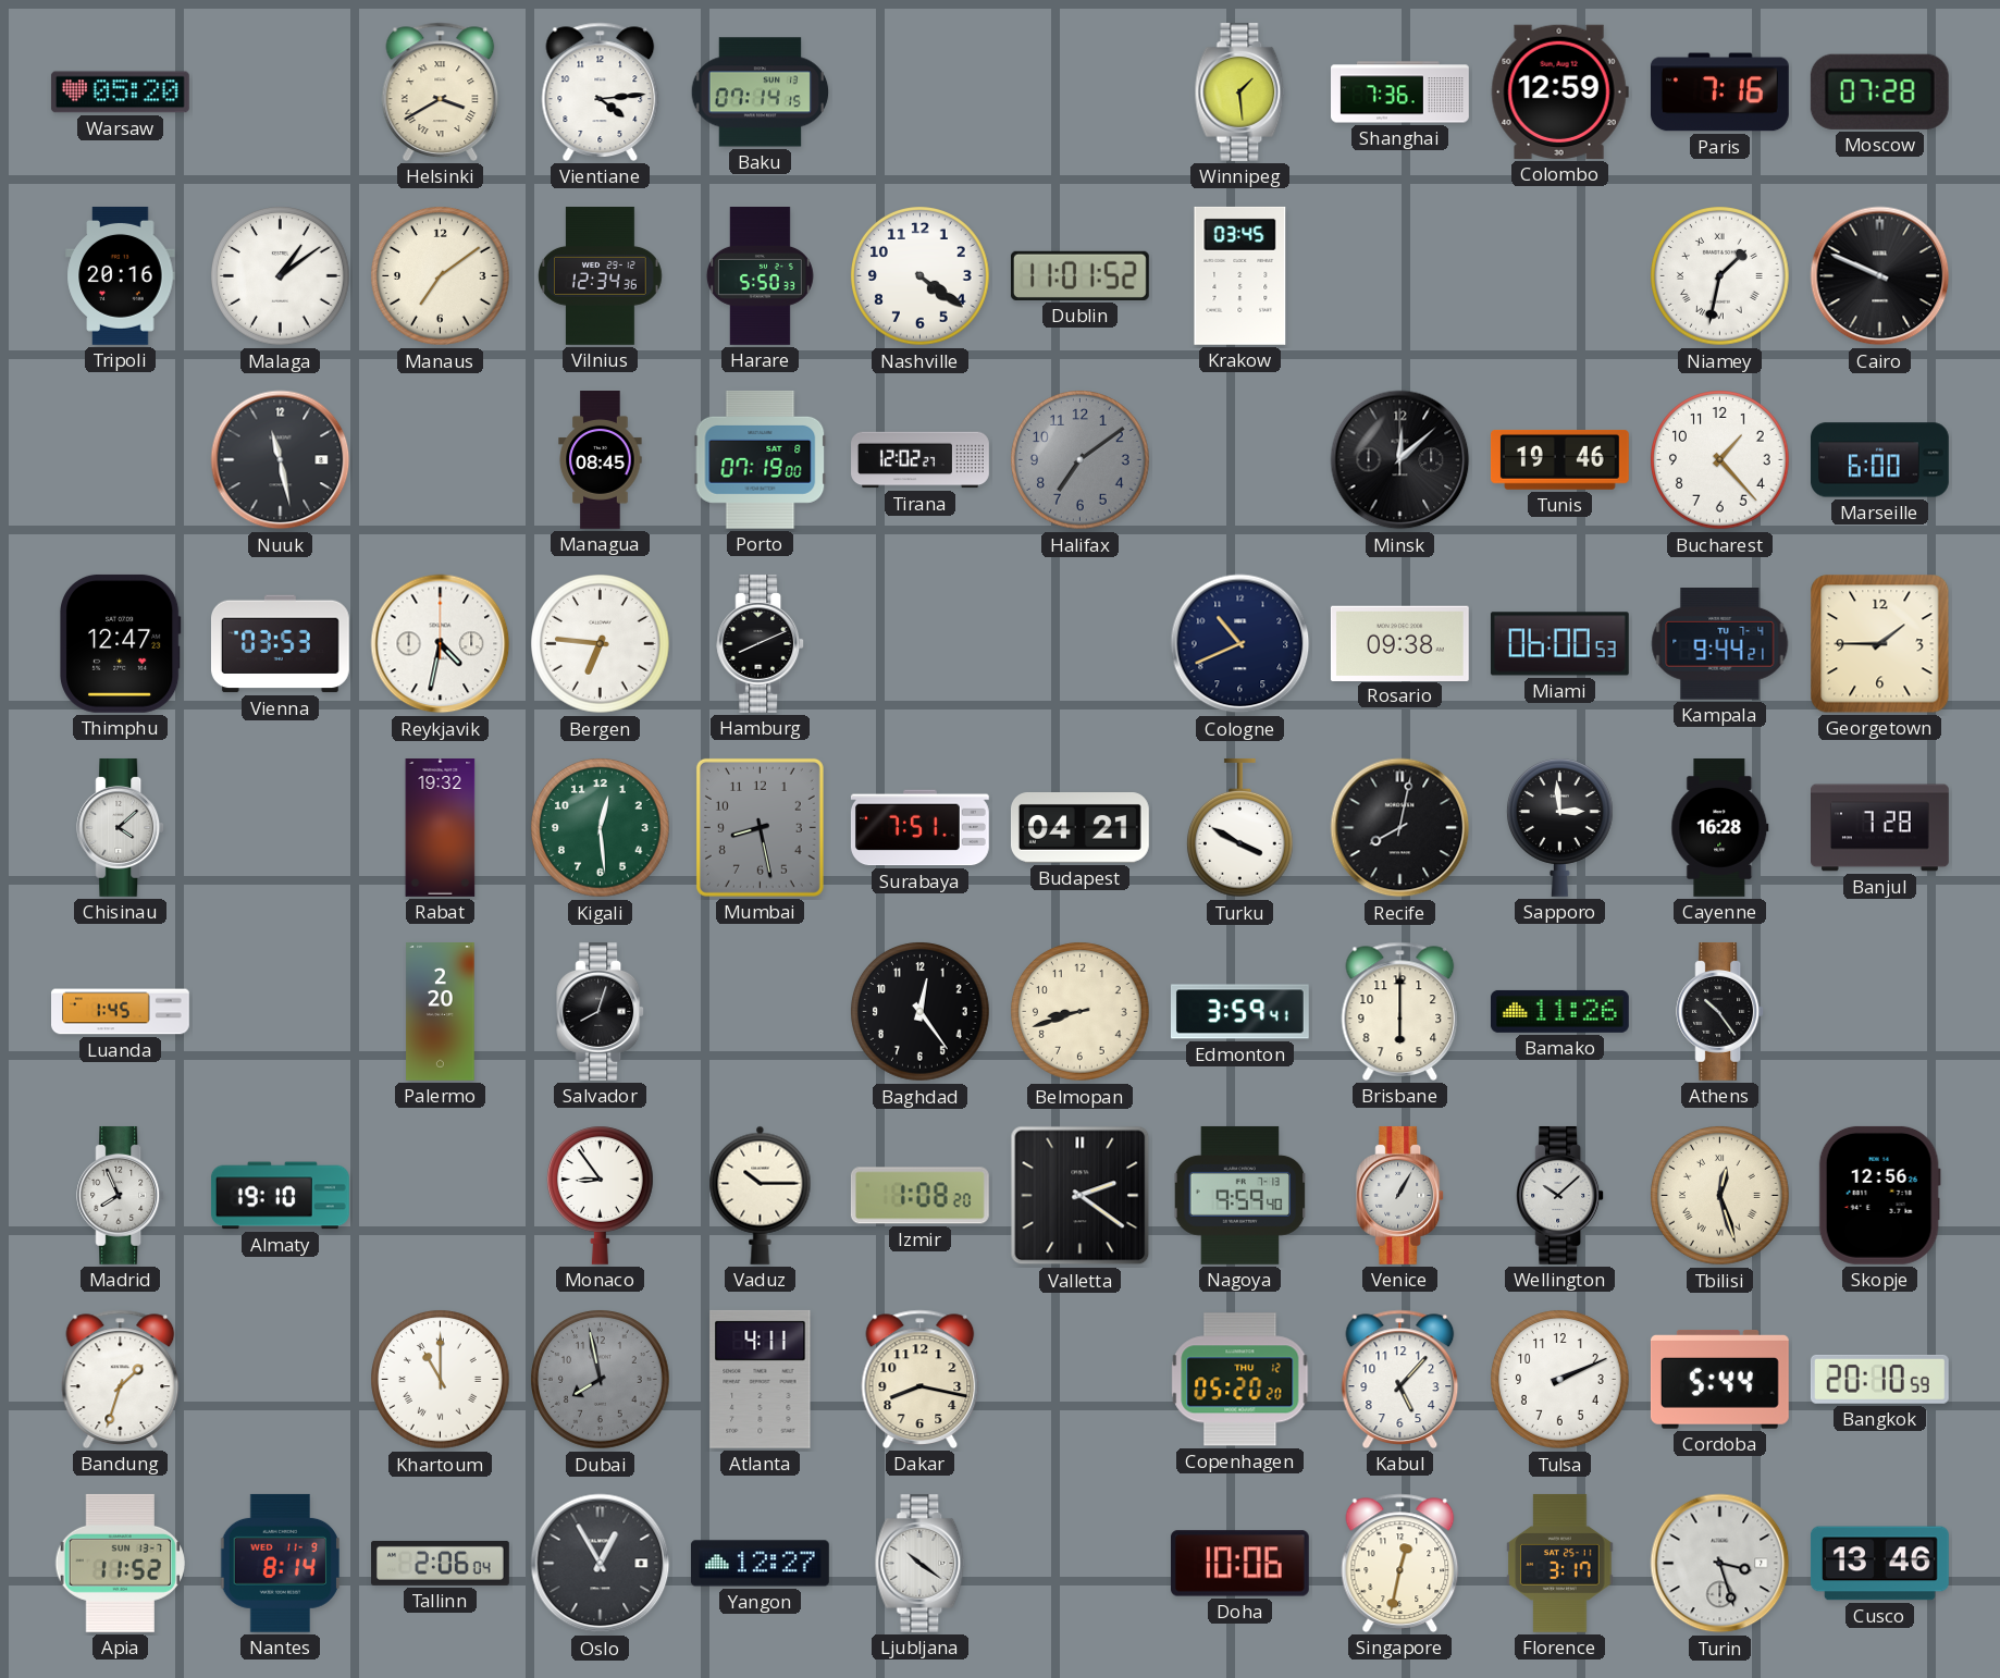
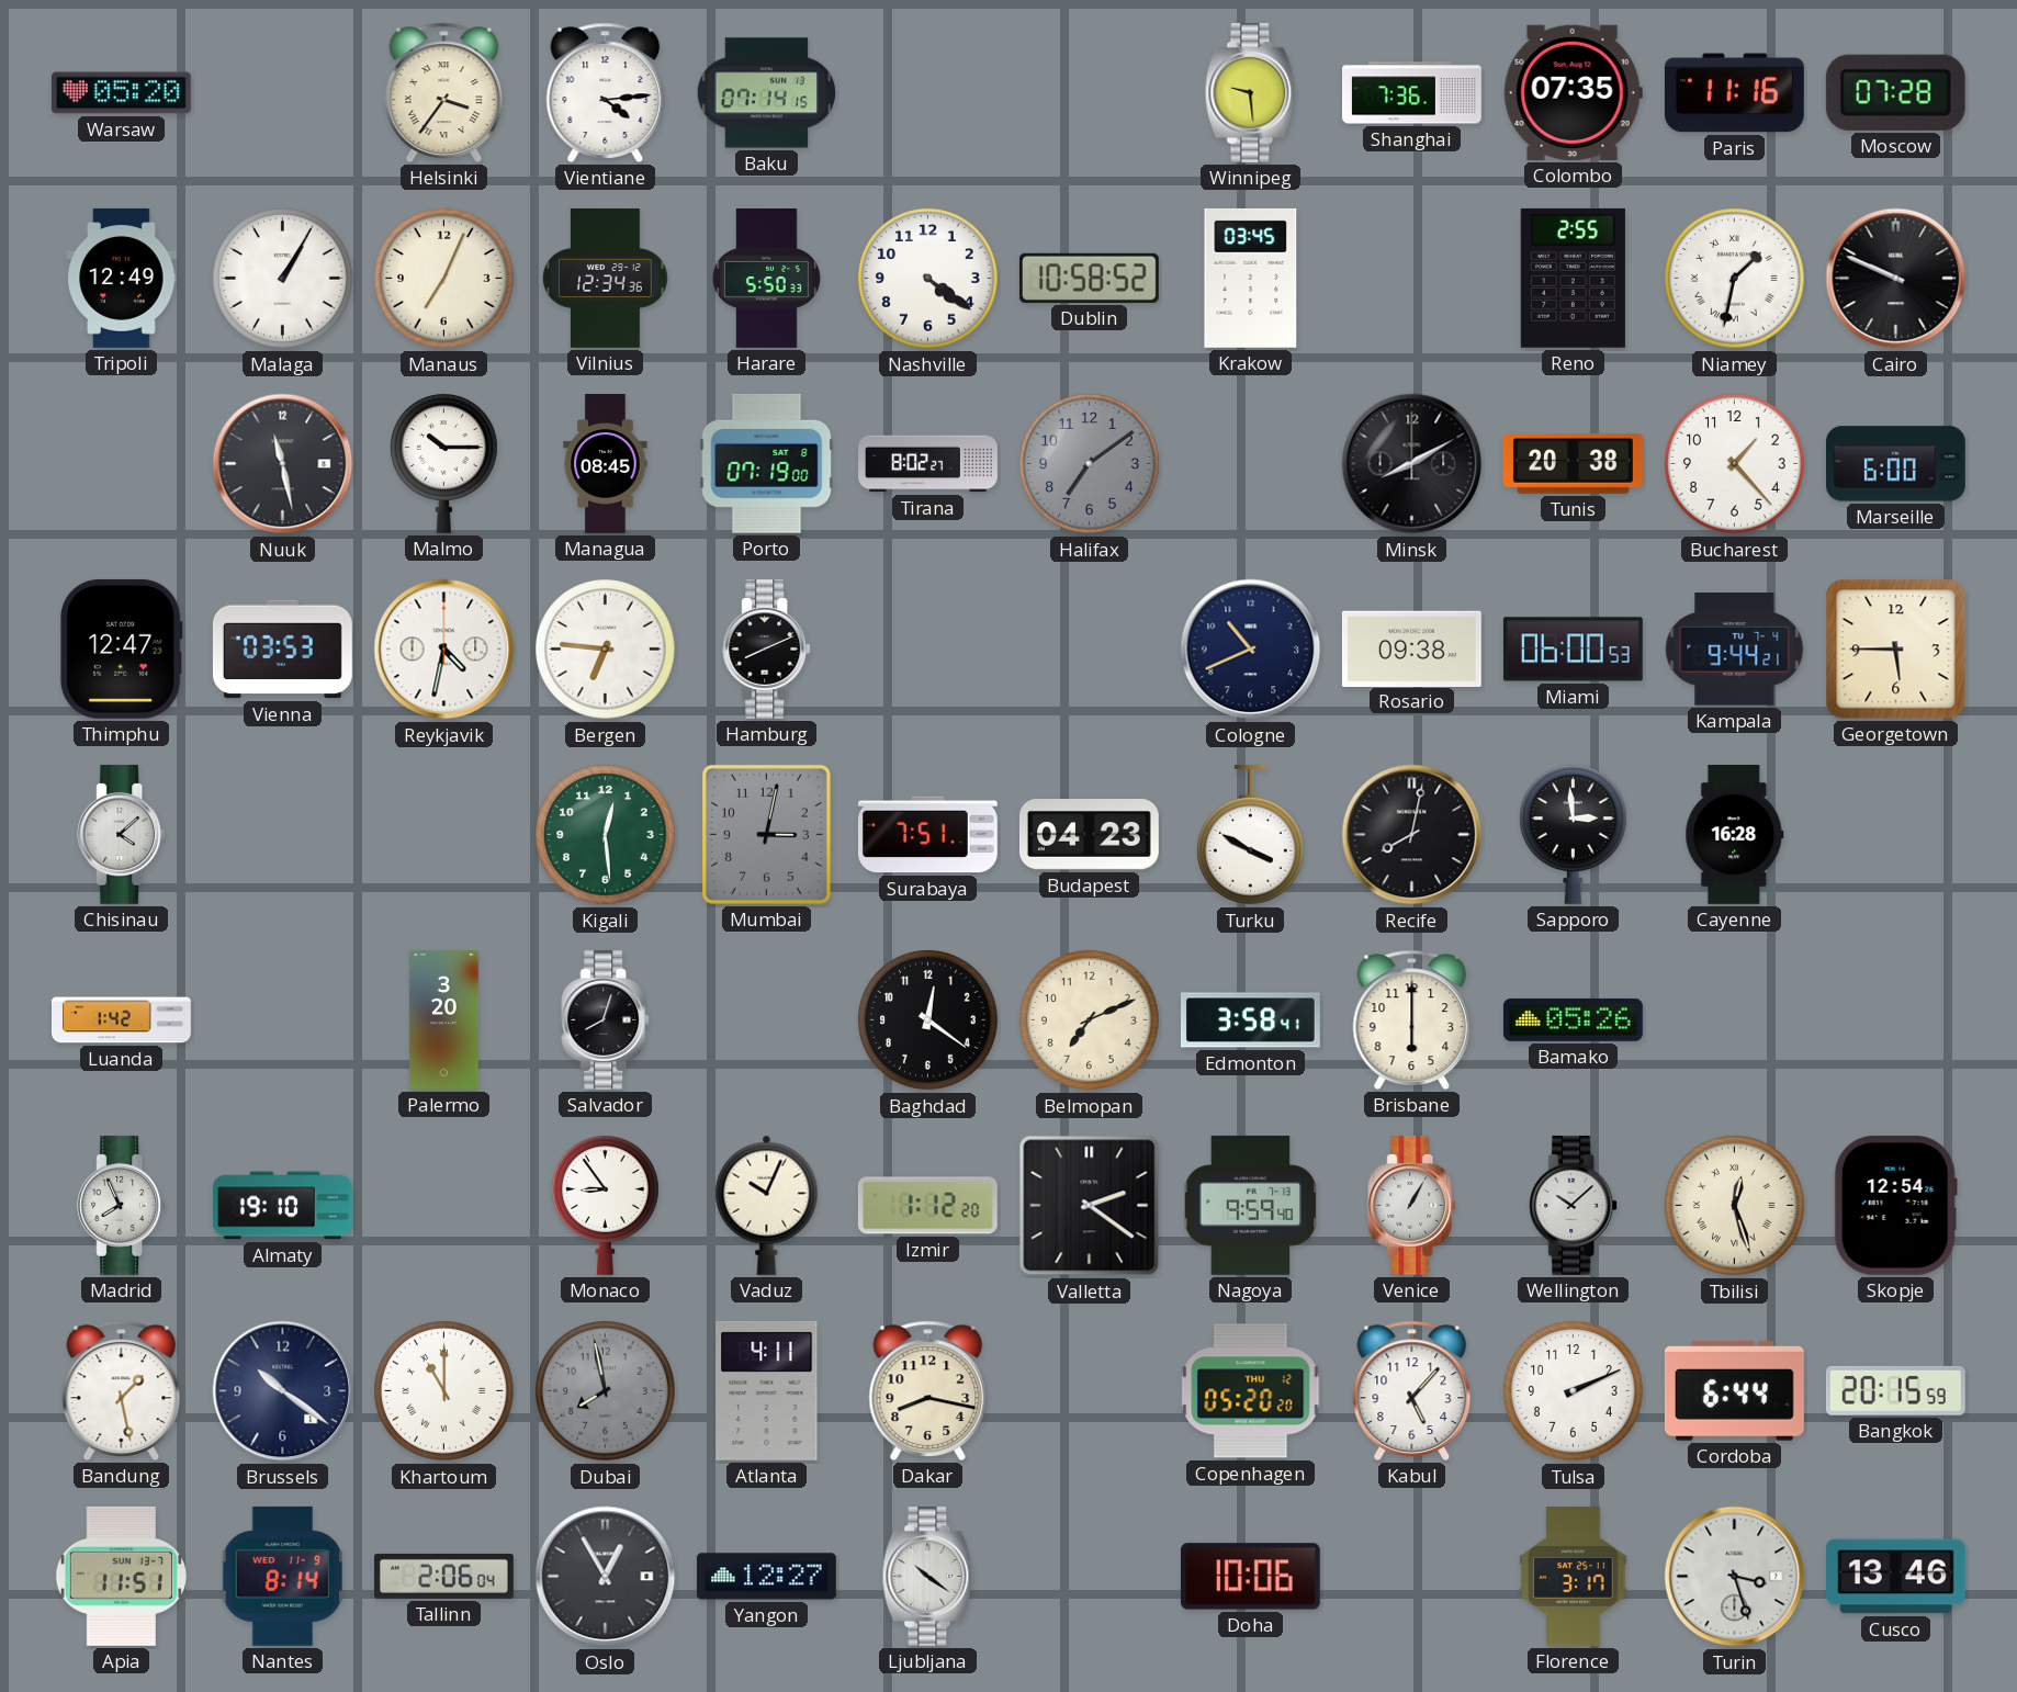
Helsinki: 3:40 -> 3:36 (444, 92)
Winnipeg: 1:29 -> 9:29 (1251, 92)
Colombo: 12:59 -> 07:35 (1573, 92)
Paris: 7:16 -> 11:16 (1734, 93)
Tripoli: 20:16 -> 12:49 (122, 278)
Malaga: 1:09 -> 1:05 (283, 279)
Manaus: 7:09 -> 7:04 (444, 279)
Dublin: 11:01 -> 10:58 (1089, 278)
Reno: none -> 2:55 (1573, 278)
Malmo: none -> 10:15 (443, 463)
Tirana: 12:02 -> 8:02 (928, 464)
Minsk: 12:08 -> 8:10 (1412, 464)
Tunis: 19:46 -> 20:38 (1573, 464)
Georgetown: 1:45 -> 5:45 (1896, 650)
Rabat: 19:32 -> none (441, 828)
Mumbai: 8:28 -> 3:02 (766, 834)
Budapest: 04:21 -> 04:23 (1089, 835)
Banjul: 7:28 -> none (1880, 828)
Luanda: 1:45 -> 1:42 (122, 1020)
Palermo: 2:20 -> 3:20 (444, 1020)
Baghdad: 12:24 -> 12:21 (928, 1020)
Belmopan: 8:42 -> 7:11 (1090, 1020)
Edmonton: 3:59 -> 3:58 (1251, 1020)
Bamako: 11:26 -> 05:26 (1573, 1019)
Athens: 10:24 -> none (1720, 1011)
Vaduz: 10:15 -> 10:04 (767, 1205)
Izmir: 1:08 -> 1:12 (927, 1206)
Skopje: 12:56 -> 12:54 (1895, 1205)
Bandung: 1:33 -> 1:28 (122, 1390)
Brussels: none -> 10:21 (283, 1391)
Cordoba: 5:44 -> 6:44 (1734, 1391)
Bangkok: 20:10 -> 20:15 (1895, 1390)
Apia: 11:52 -> 11:51 (121, 1576)
Singapore: 12:32 -> none (1400, 1563)
